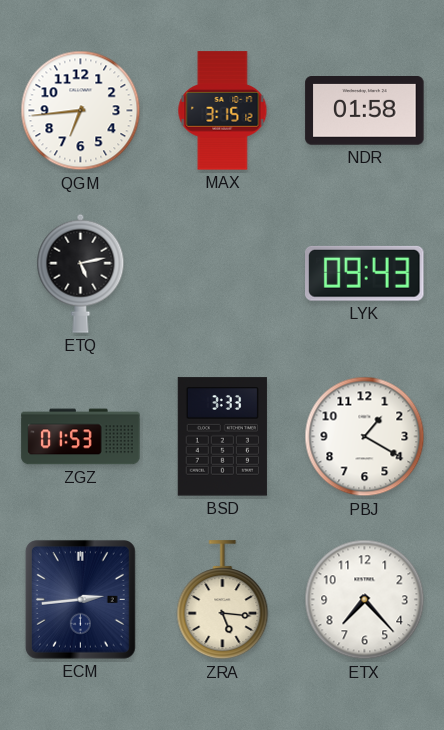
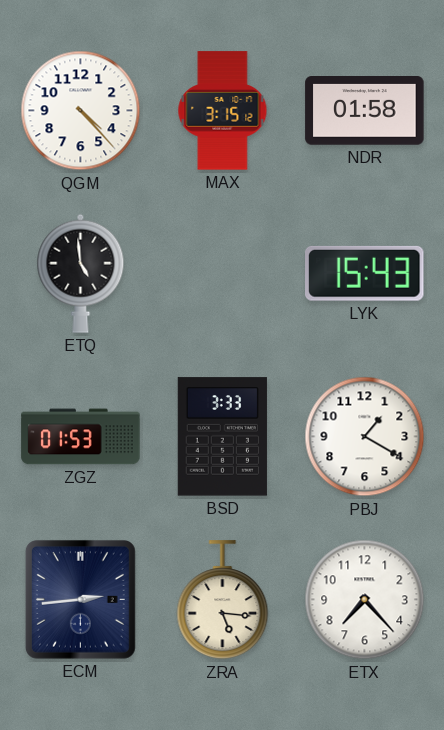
QGM: 6:44 -> 4:23 (81, 111)
ETQ: 5:13 -> 4:59 (81, 273)
LYK: 09:43 -> 15:43 (365, 273)
